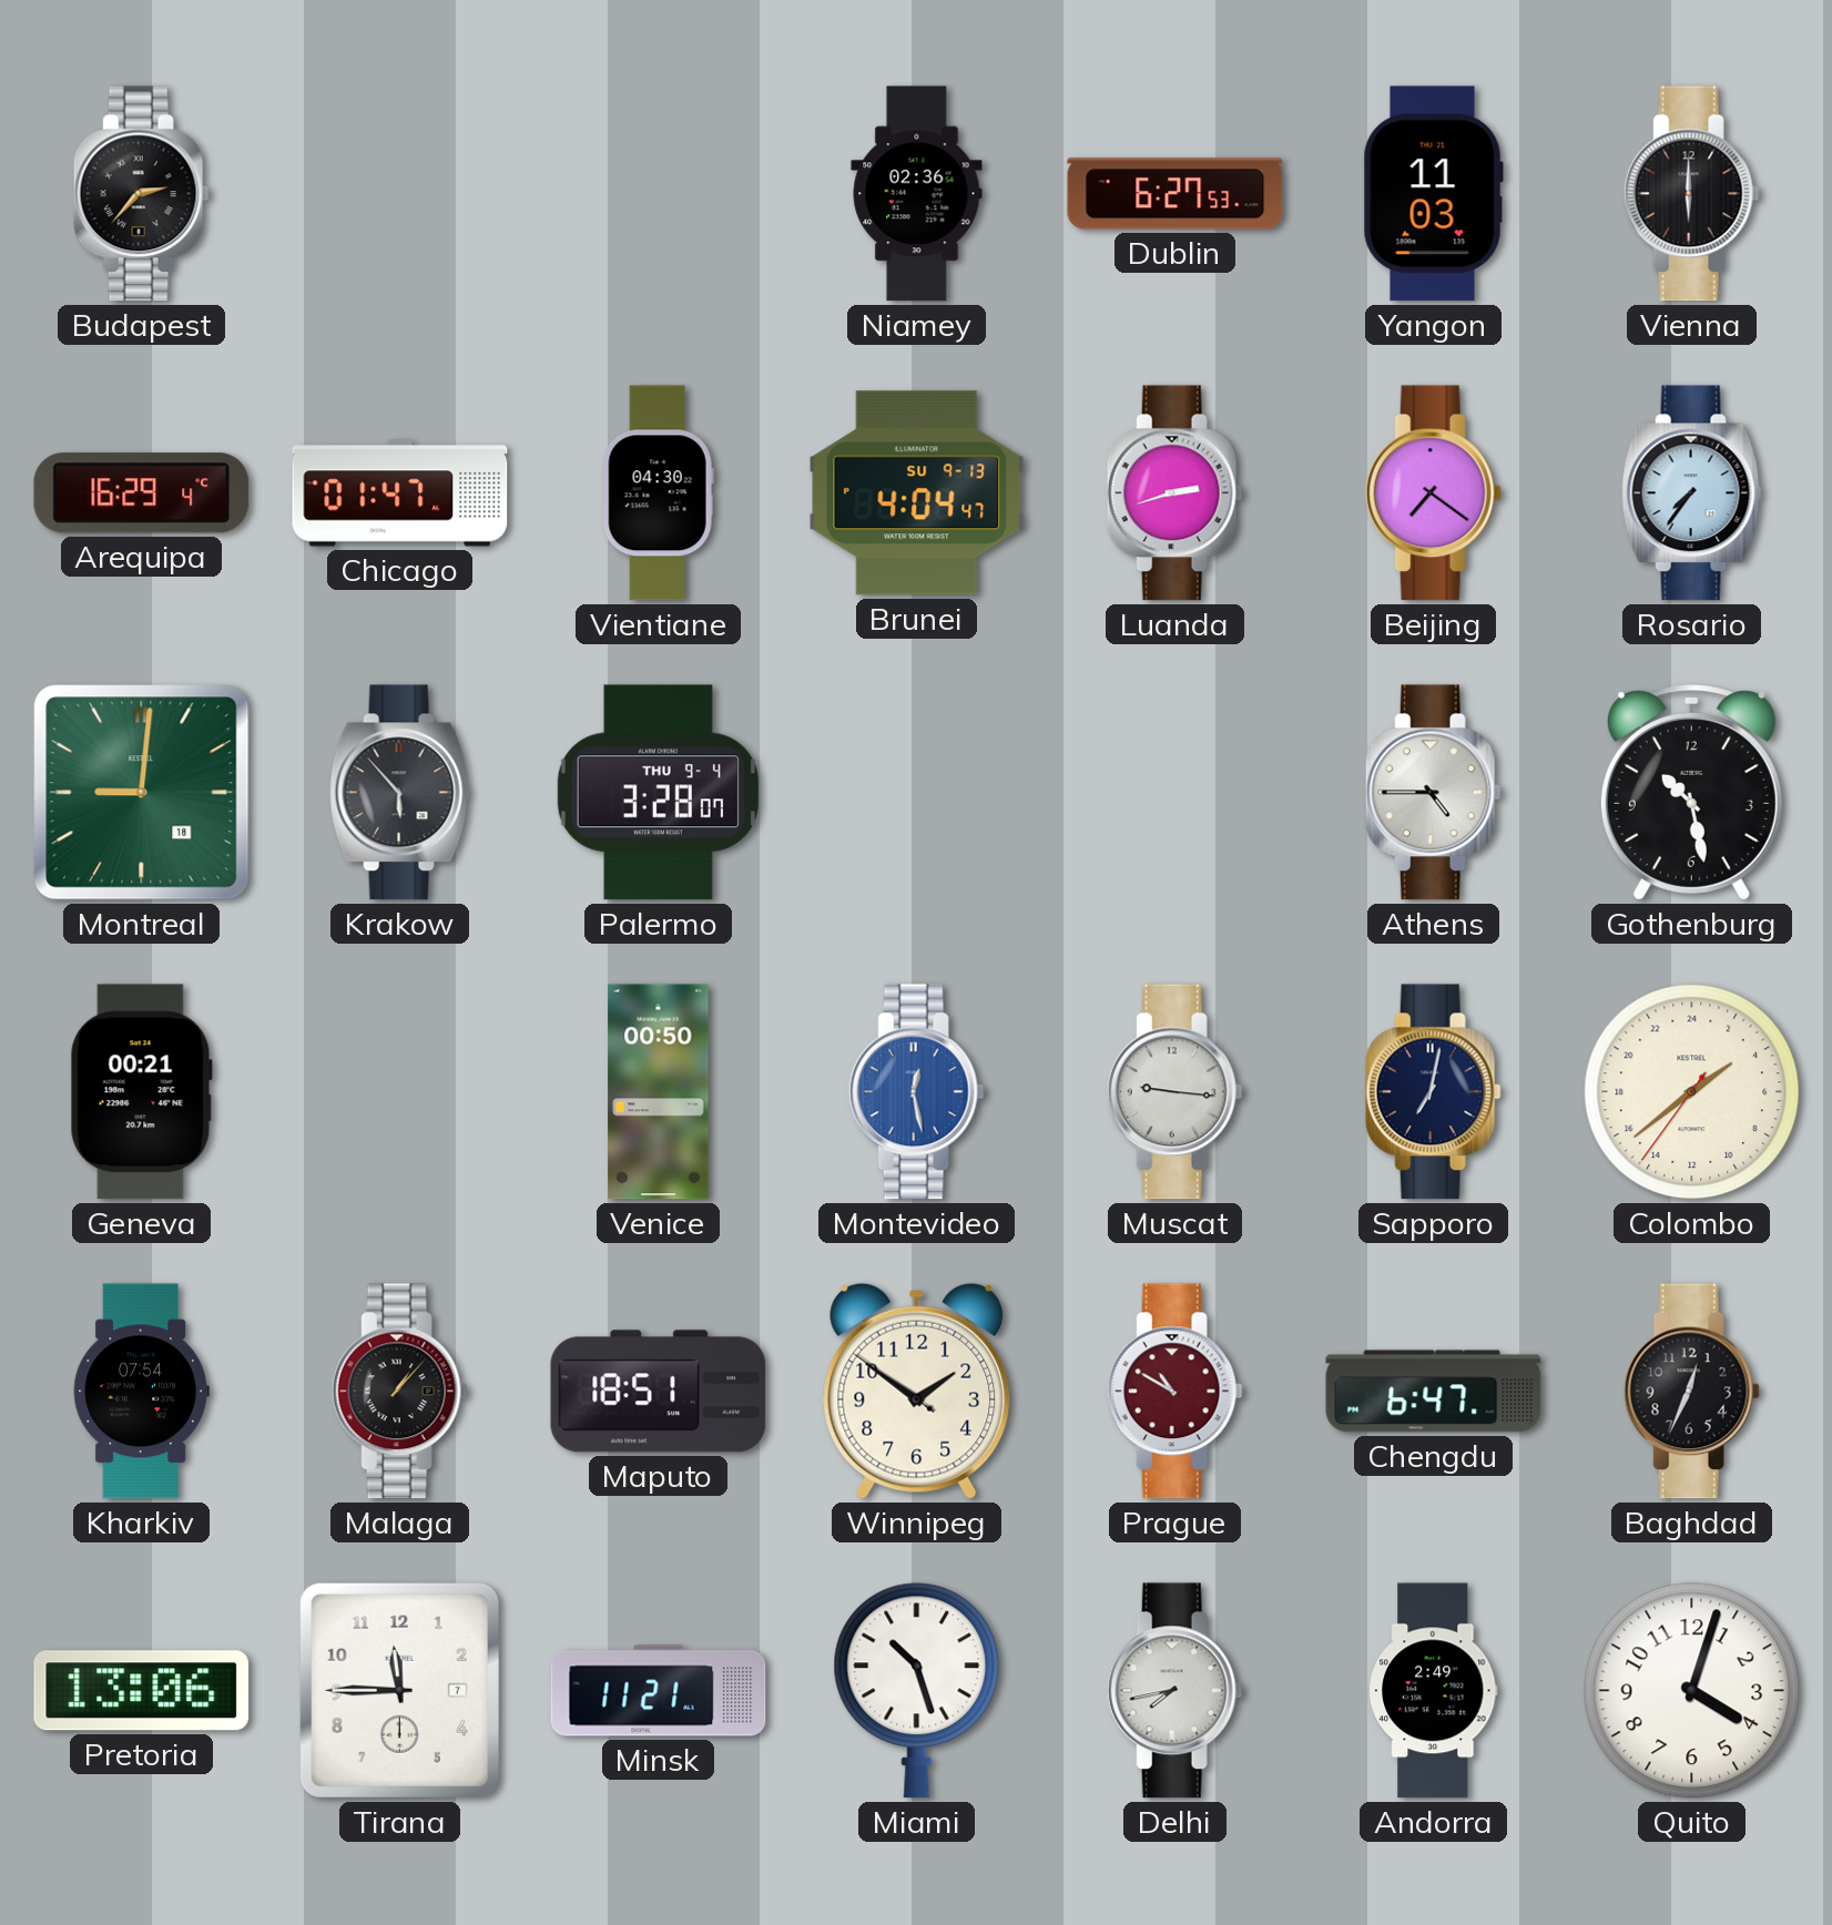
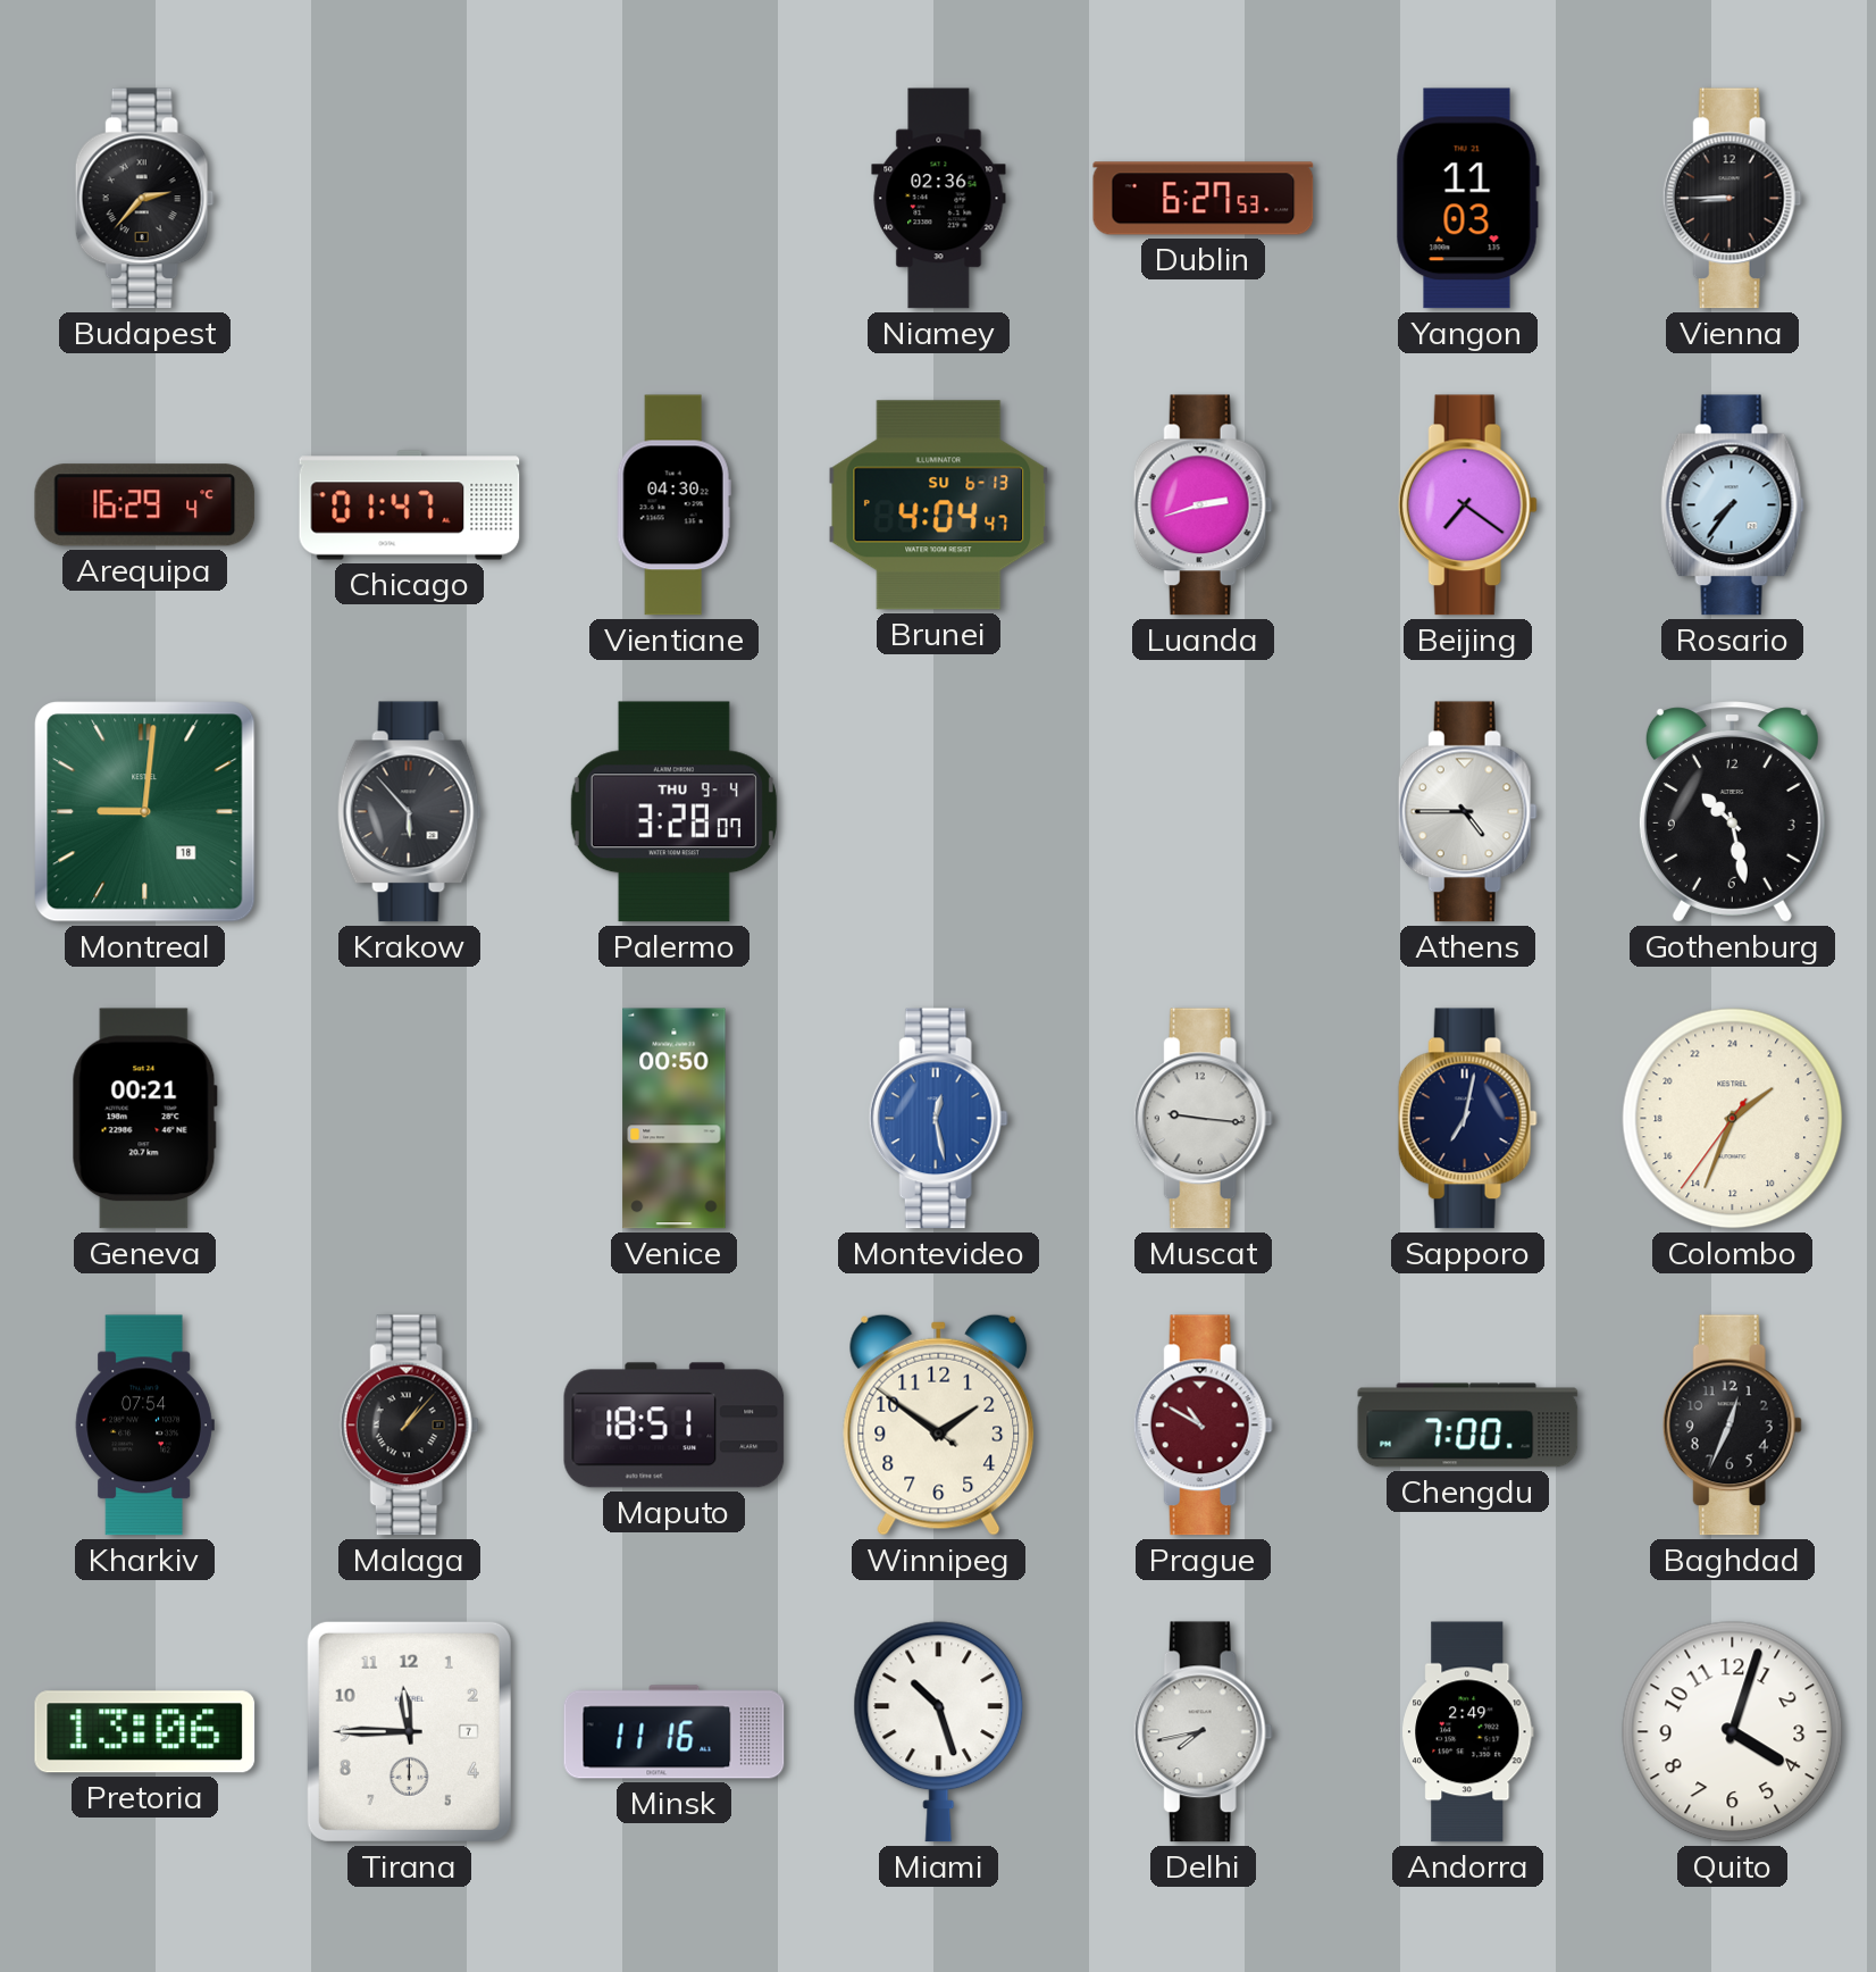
Vienna: 6:00 -> 8:45 (1732, 199)
Brunei date: SU 9-13 -> SU 6-13 (939, 505)
Colombo: 3:38 -> 3:33 (1733, 1119)
Chengdu: 6:47 -> 7:00 (1468, 1426)
Minsk: 11:21 -> 11:16 (675, 1732)
